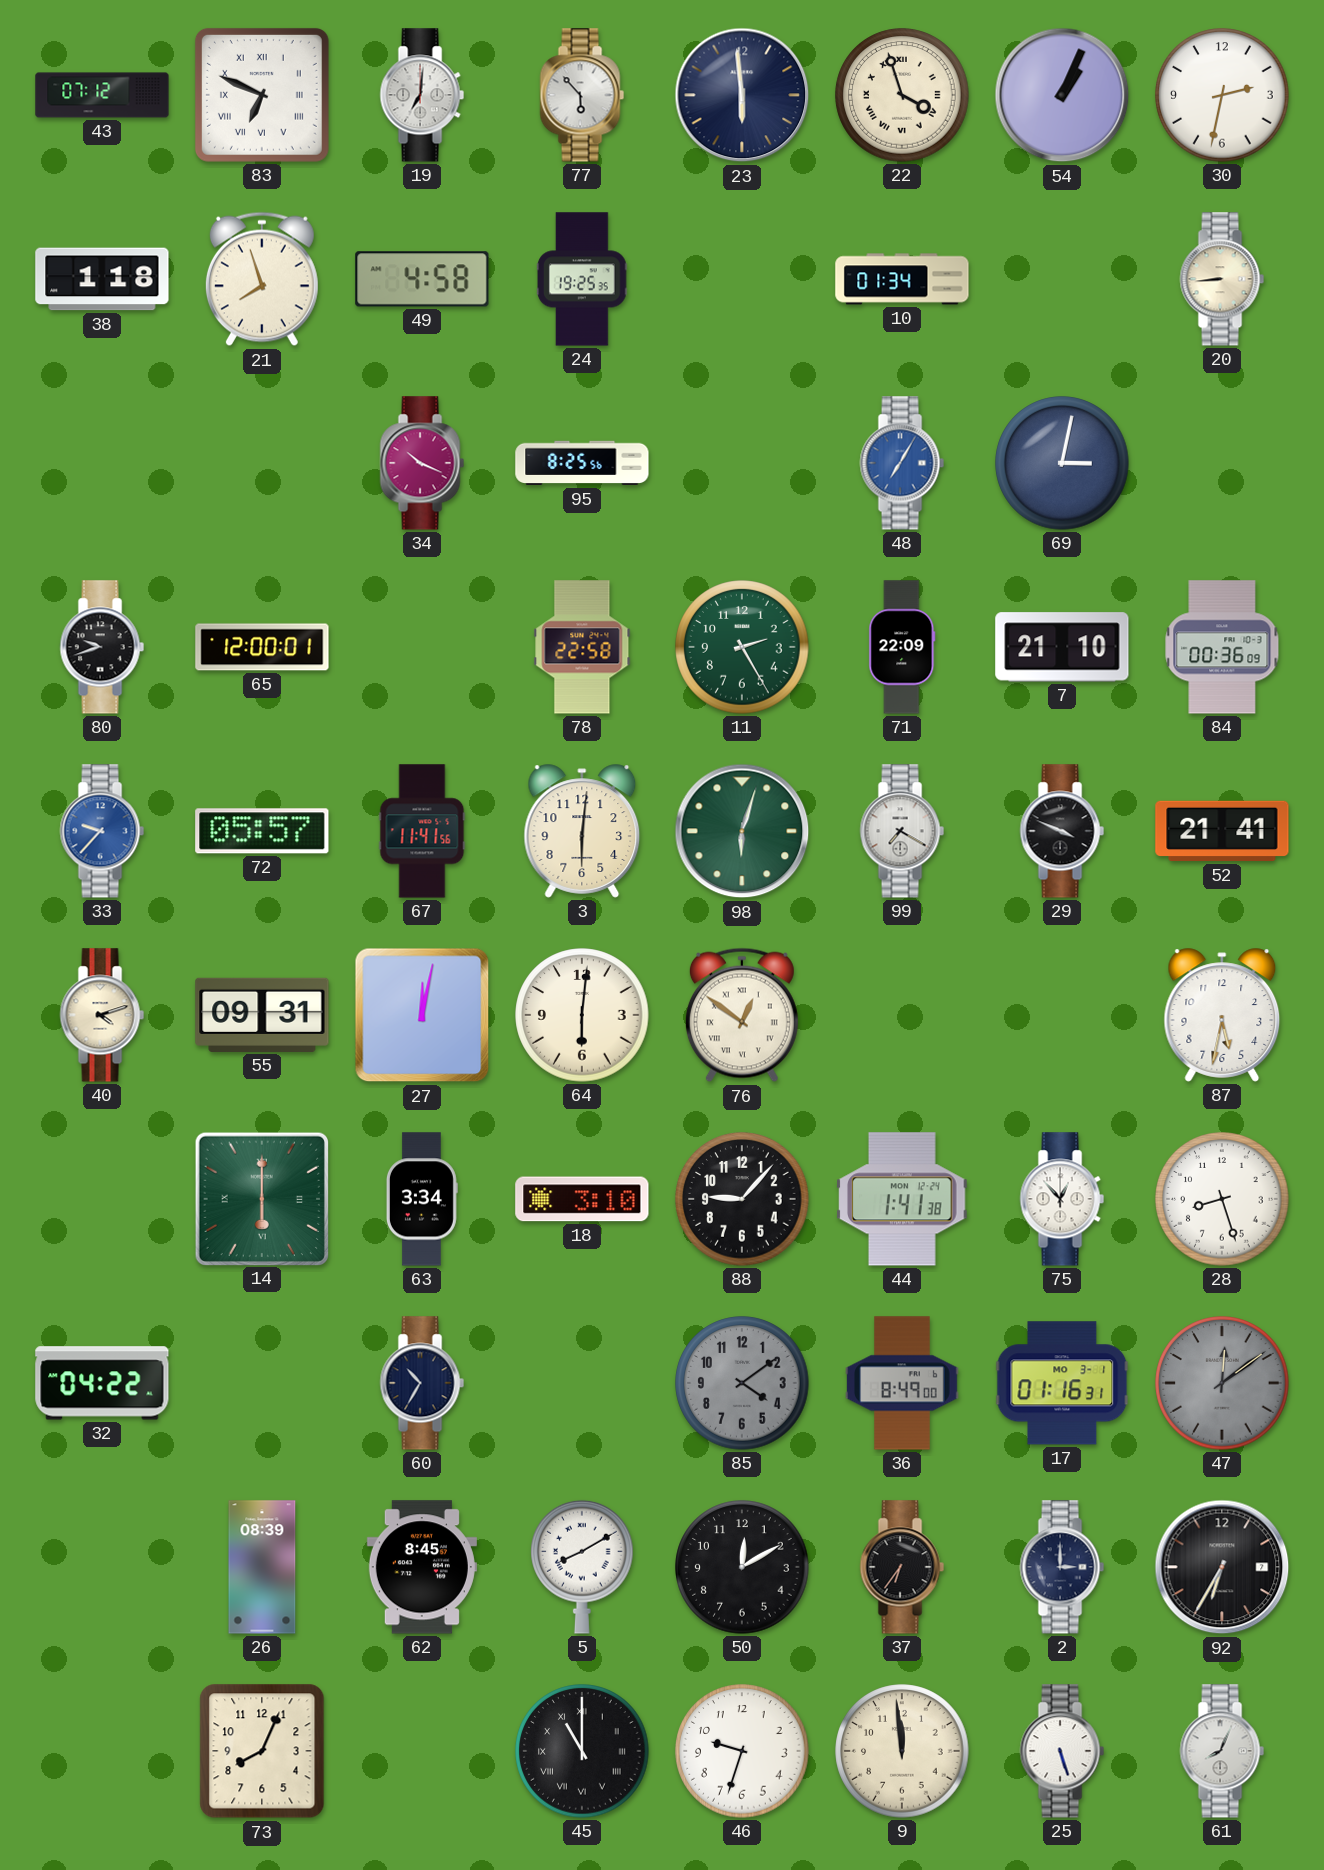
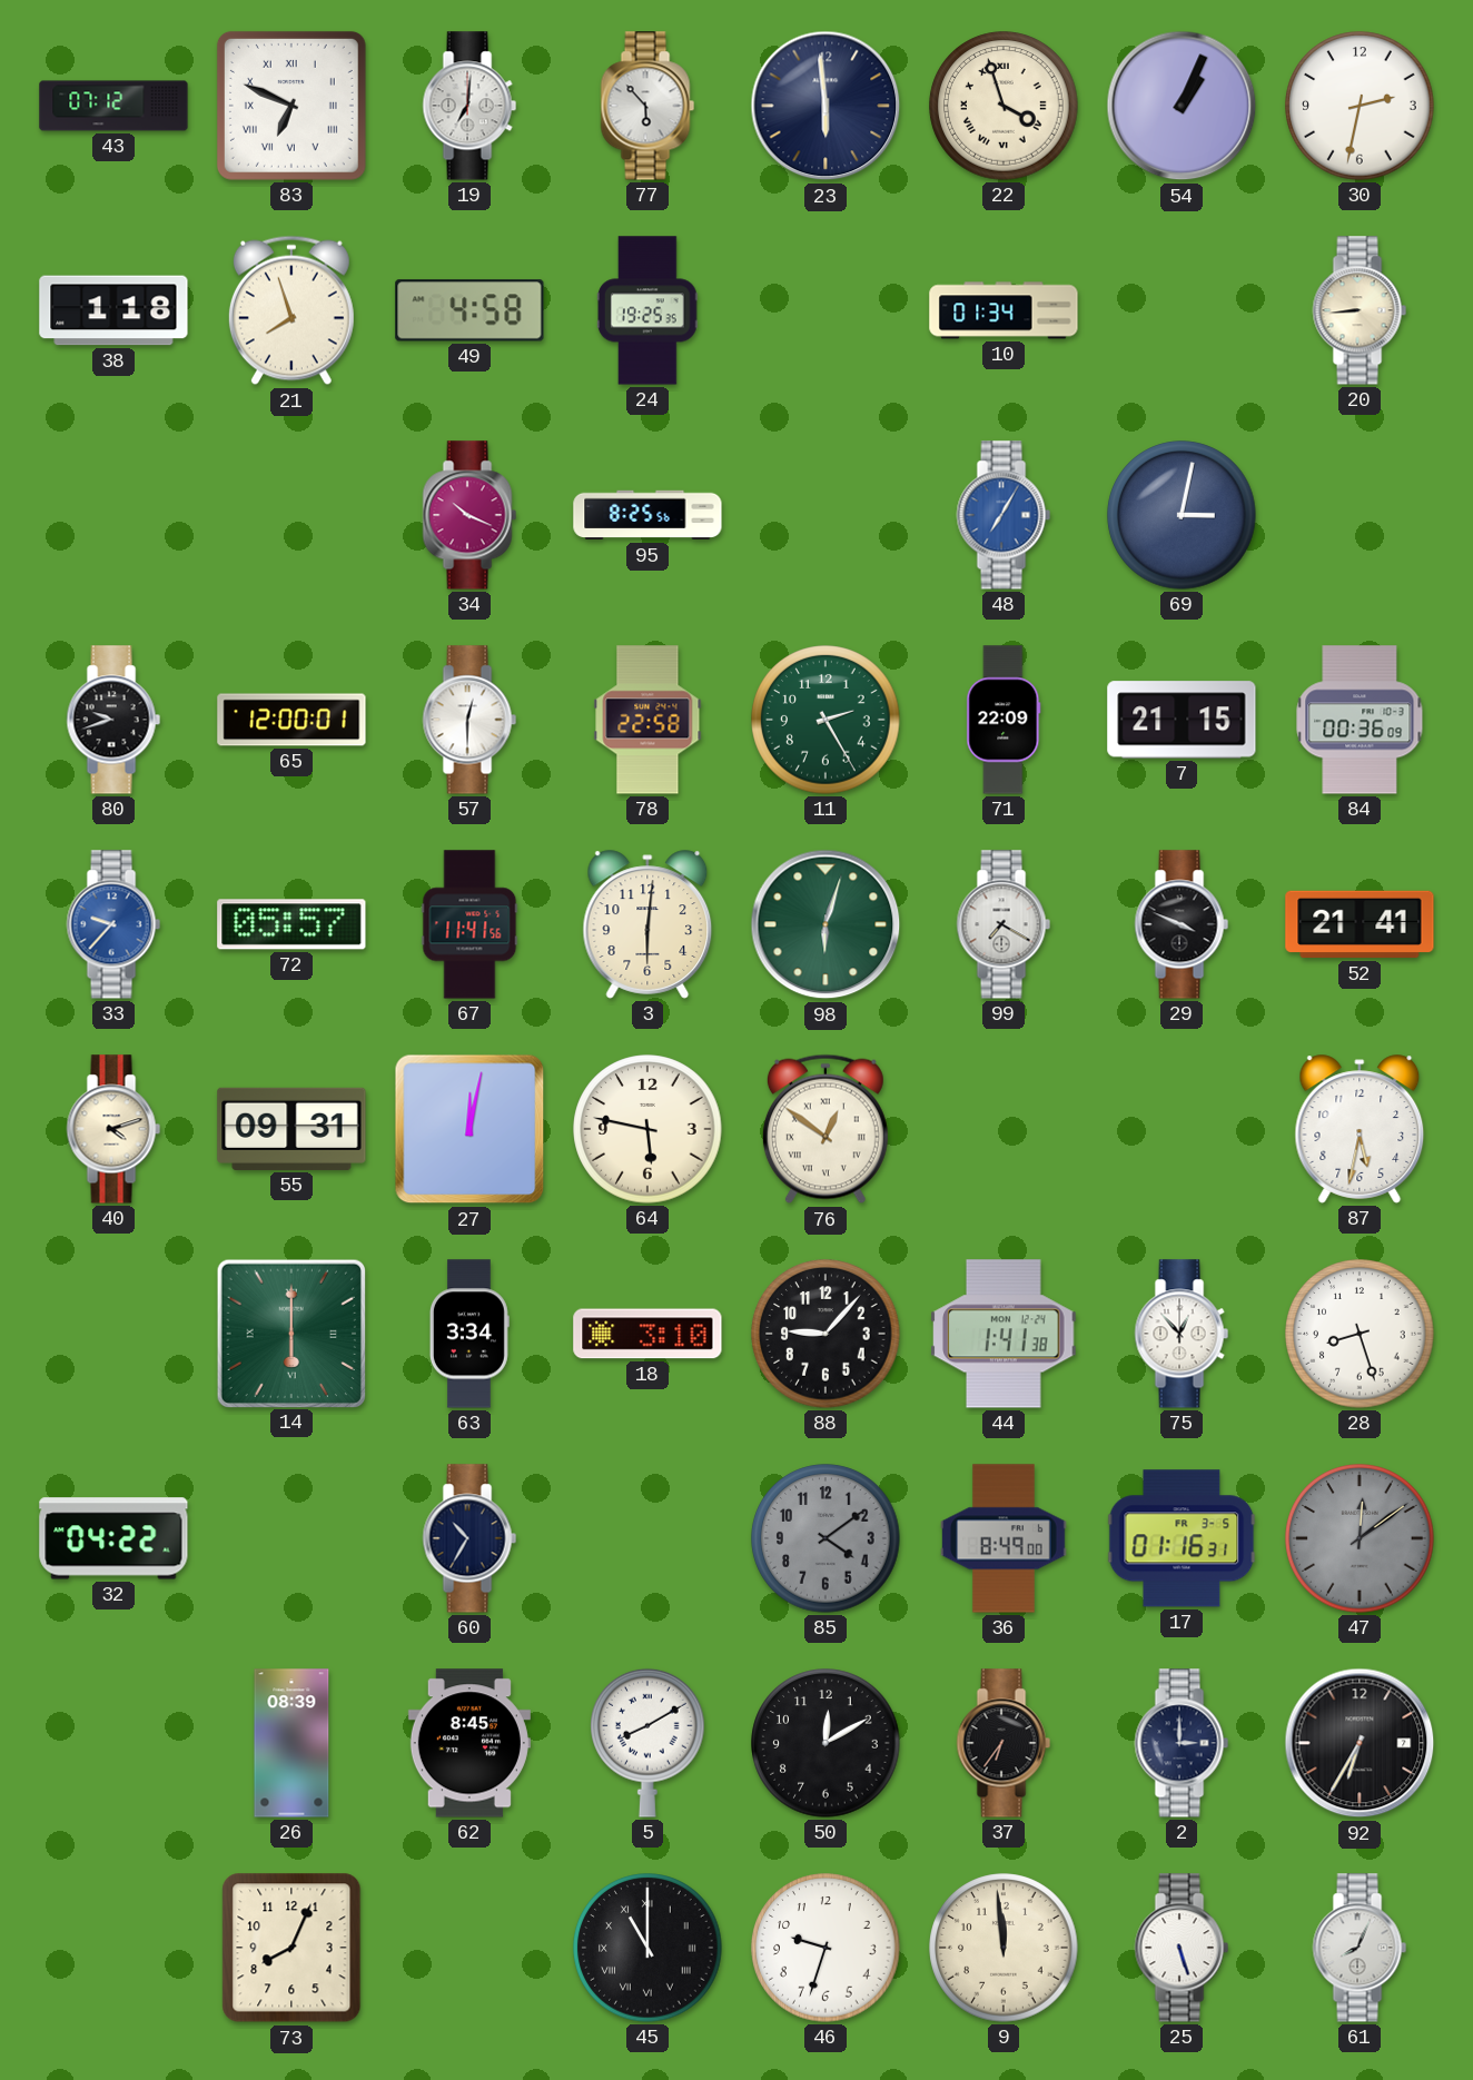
57: none -> 12:30 (469, 720)
7: 21:10 -> 21:15 (1182, 720)
64: 6:01 -> 5:47 (647, 1129)
17 date: MO 3-1 -> FR 3-5 (1182, 1538)
